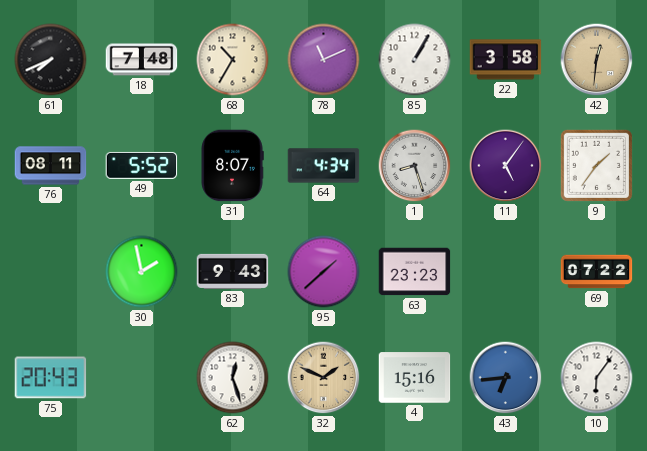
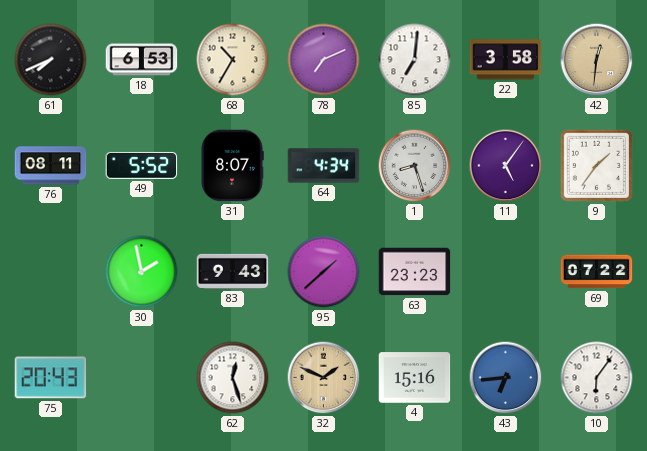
18: 7:48 -> 6:53 (142, 60)
78: 11:11 -> 7:11 (324, 60)
85: 1:05 -> 7:01 (415, 60)
